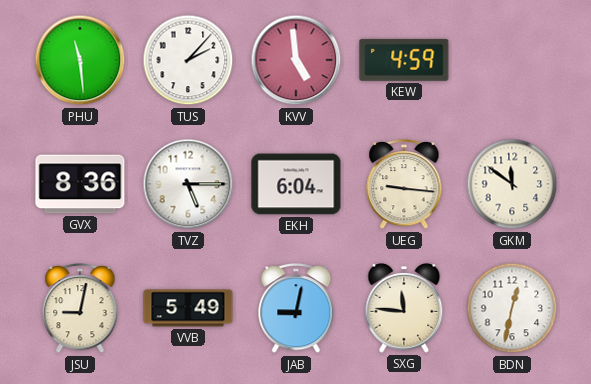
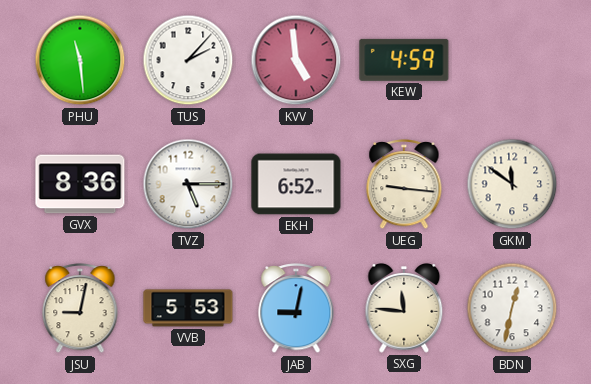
EKH: 6:04 -> 6:52 (296, 184)
VVB: 5:49 -> 5:53 (188, 308)
